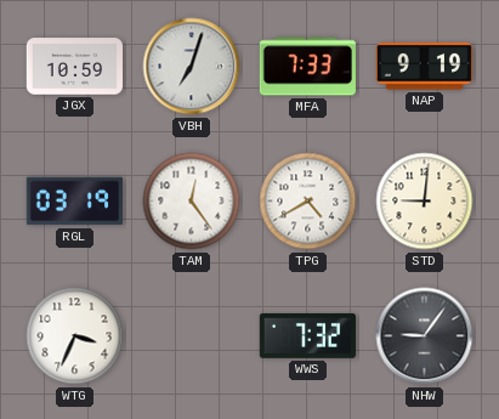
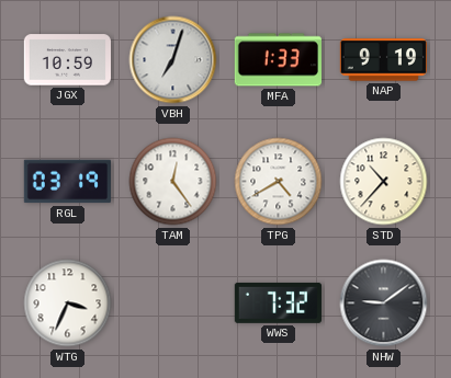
MFA: 7:33 -> 1:33 (278, 60)
STD: 9:01 -> 10:37 (384, 182)
NHW: 9:06 -> 9:09 (384, 303)
